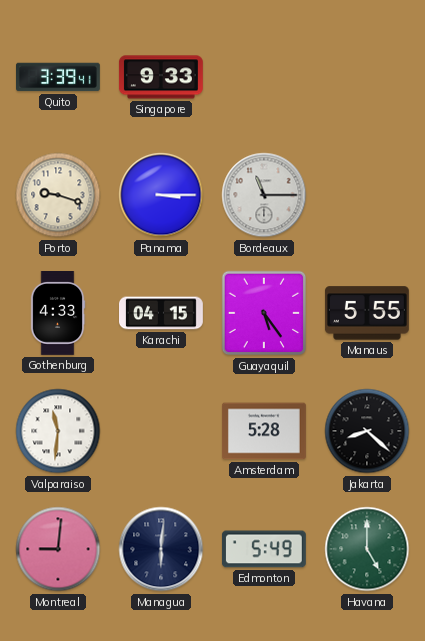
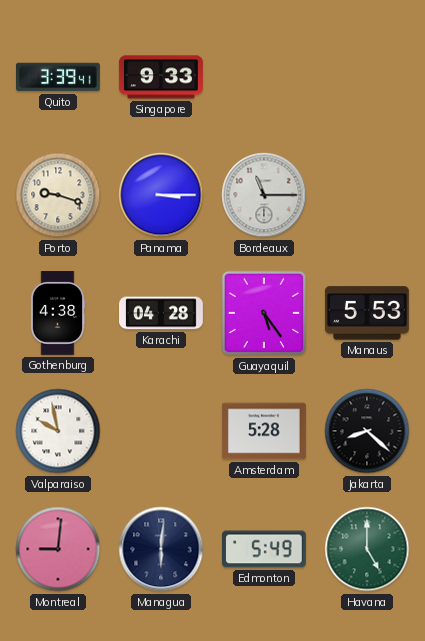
Gothenburg: 4:33 -> 4:38 (58, 314)
Karachi: 04:15 -> 04:28 (162, 313)
Manaus: 5:55 -> 5:53 (367, 313)
Valparaiso: 11:31 -> 9:58 (58, 431)
